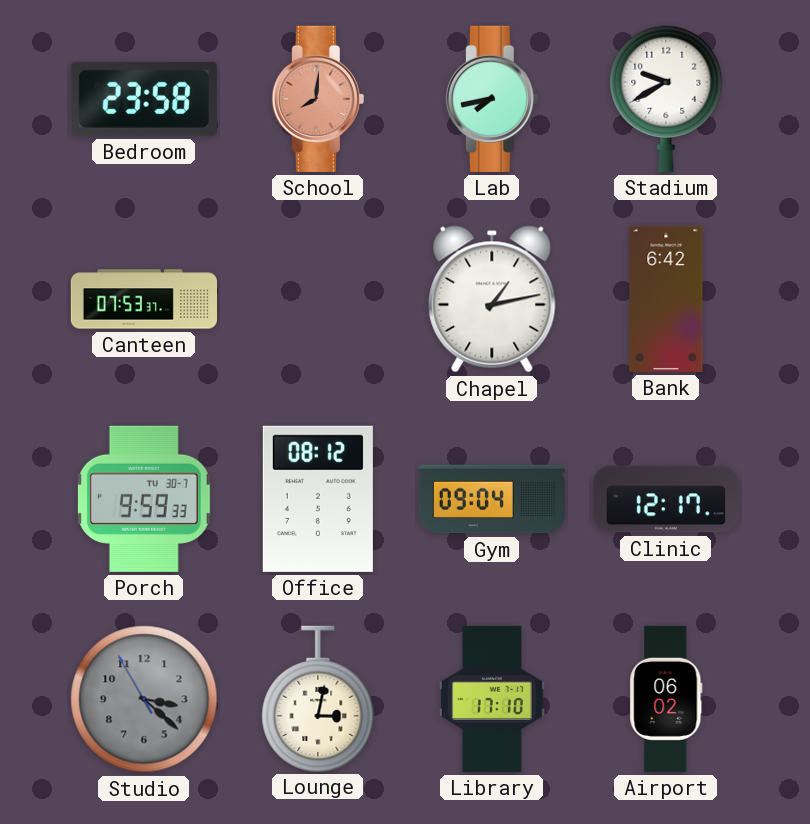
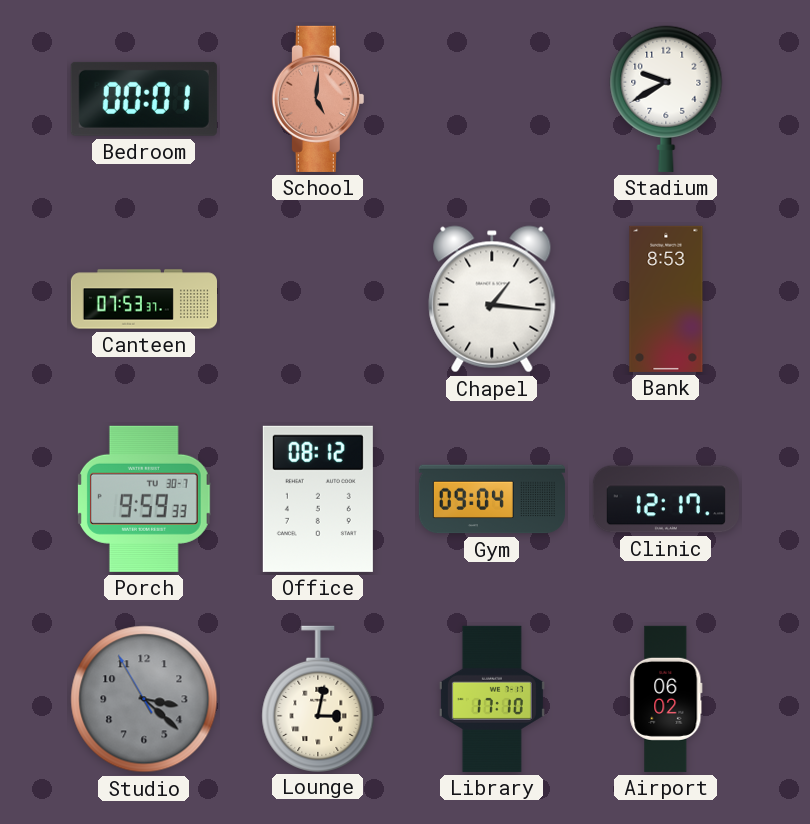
Bedroom: 23:58 -> 00:01 (144, 99)
School: 8:01 -> 5:01 (318, 99)
Lab: 7:43 -> none (492, 99)
Chapel: 1:13 -> 1:16 (492, 299)
Bank: 6:42 -> 8:53 (666, 299)
